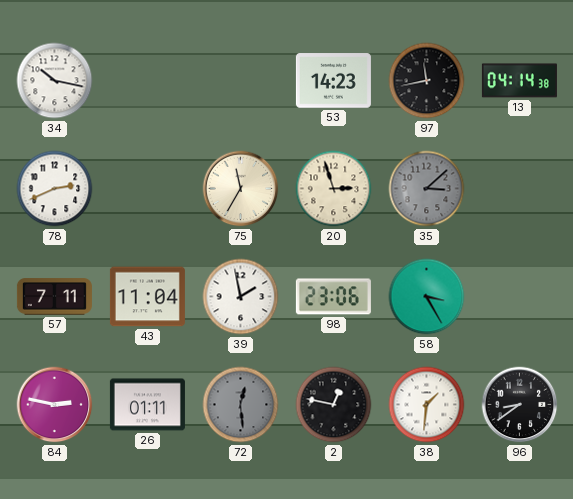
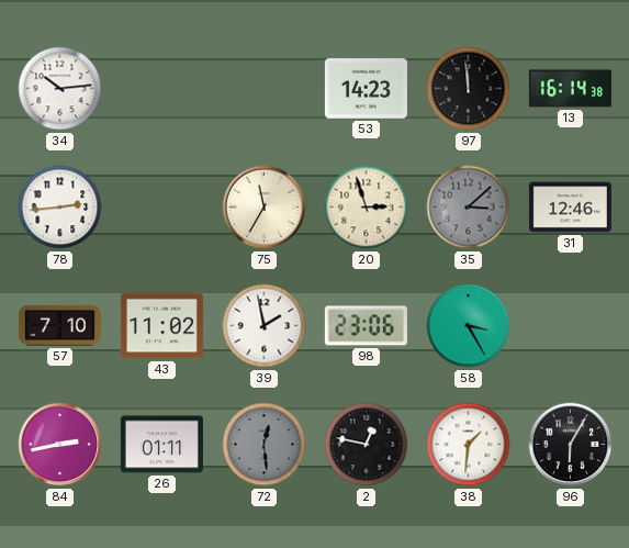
34: 10:17 -> 10:14 (60, 89)
97: 11:43 -> 11:59 (469, 89)
13: 04:14 -> 16:14 (570, 89)
78: 2:41 -> 2:44 (60, 208)
31: none -> 12:46 (570, 208)
57: 7:11 -> 7:10 (59, 326)
43: 11:04 -> 11:02 (161, 326)
84: 2:47 -> 2:43 (60, 445)
96: 8:39 -> 6:05 (571, 445)
